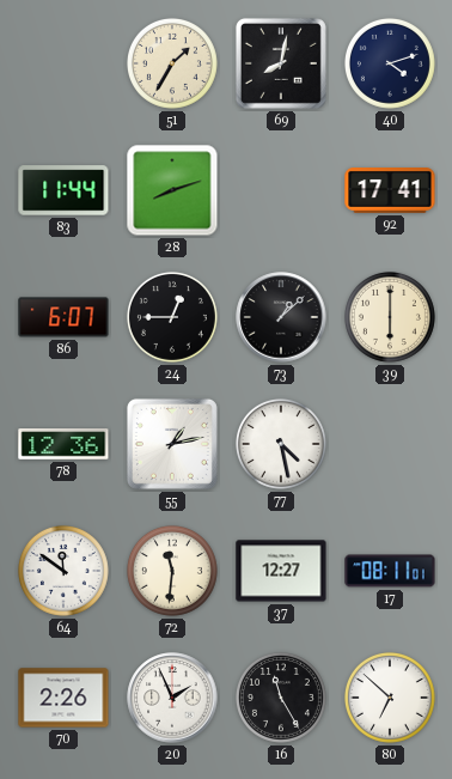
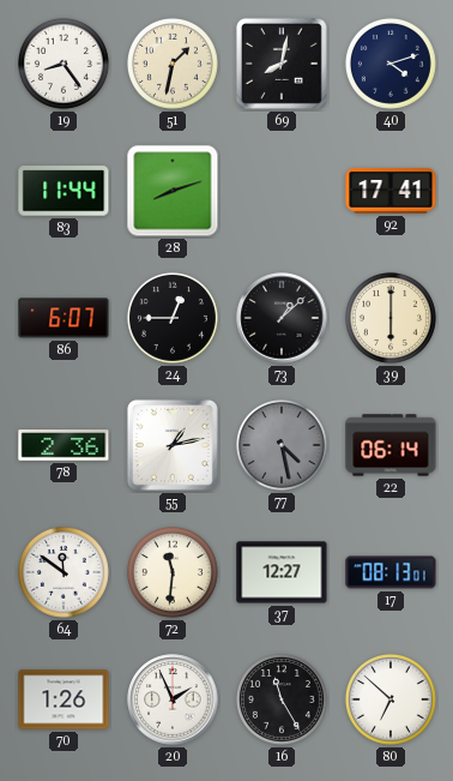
19: none -> 8:24 (64, 64)
51: 1:35 -> 1:32 (173, 64)
78: 12:36 -> 2:36 (64, 445)
77 dial: white -> grey (282, 445)
22: none -> 06:14 (391, 445)
17: 08:11 -> 08:13 (391, 572)
70: 2:26 -> 1:26 (64, 699)
